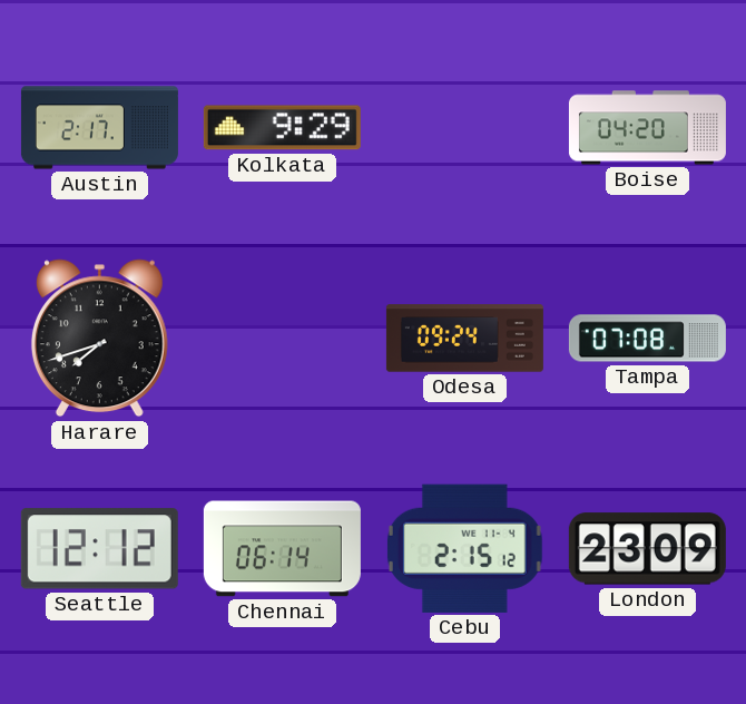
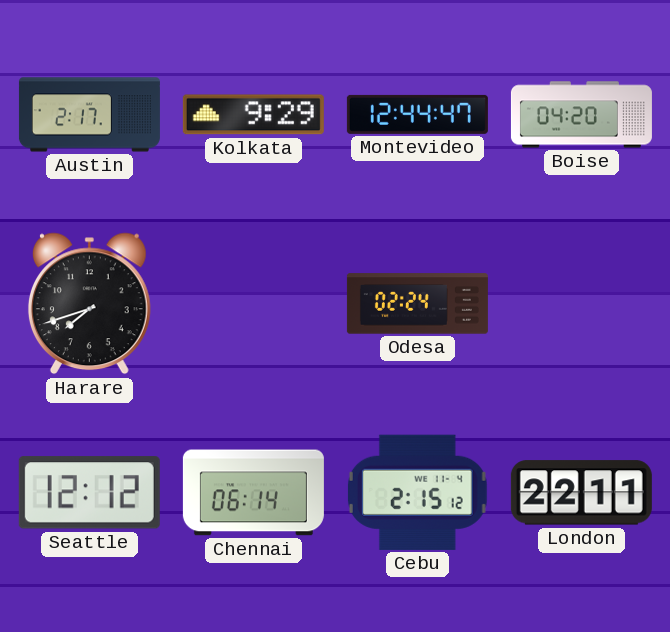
Montevideo: none -> 12:44 (417, 114)
Odesa: 09:24 -> 02:24 (417, 304)
Tampa: 07:08 -> none (647, 339)
London: 23:09 -> 22:11 (581, 493)
